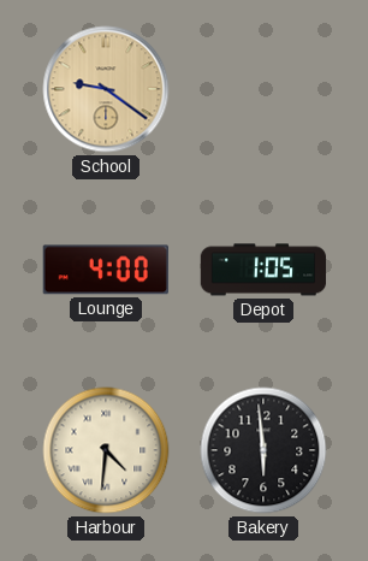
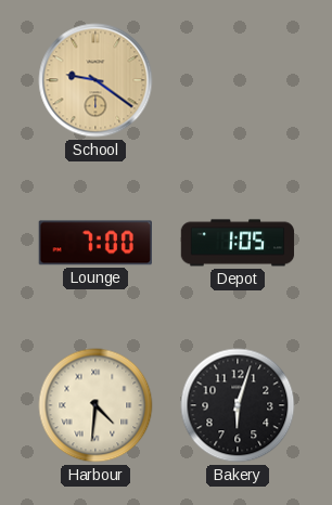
Lounge: 4:00 -> 7:00 (95, 243)
Bakery: 5:59 -> 6:03 (238, 405)
